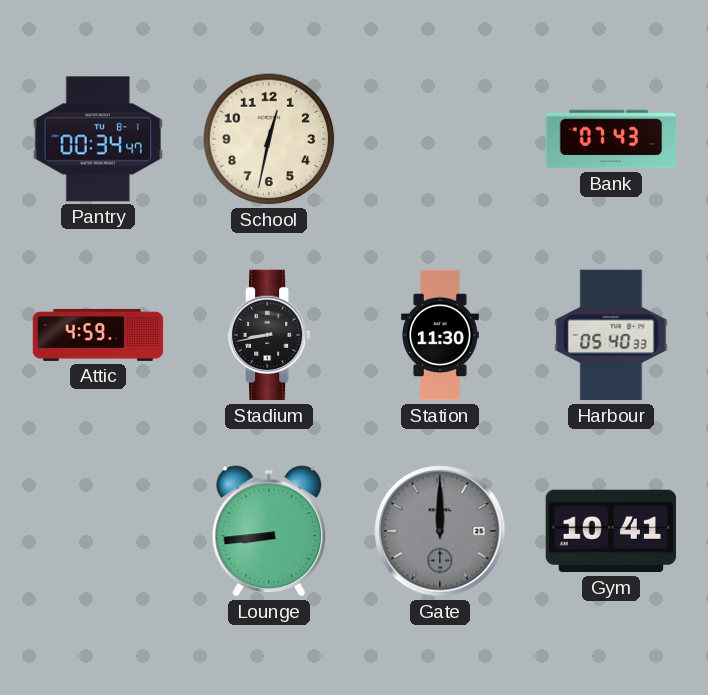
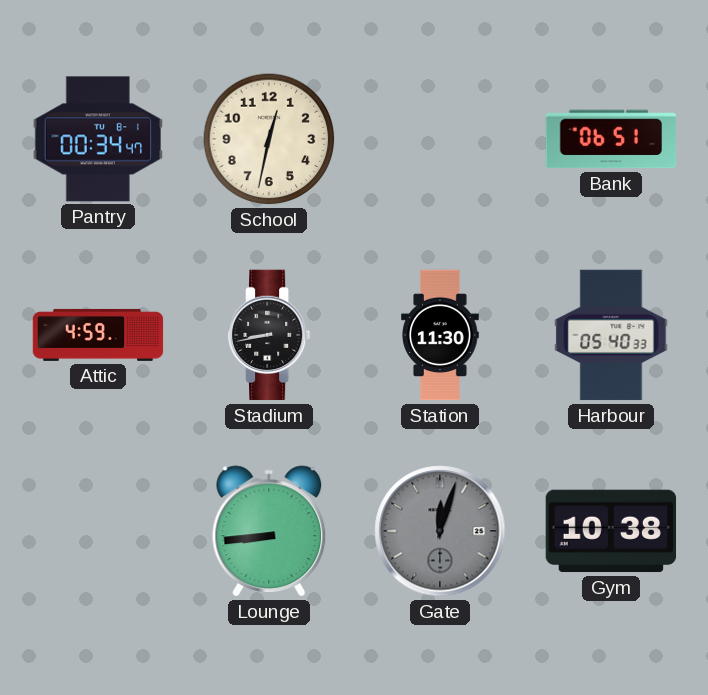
Bank: 07:43 -> 06:51 (611, 139)
Gate: 12:00 -> 12:03 (440, 531)
Gym: 10:41 -> 10:38 (611, 531)
